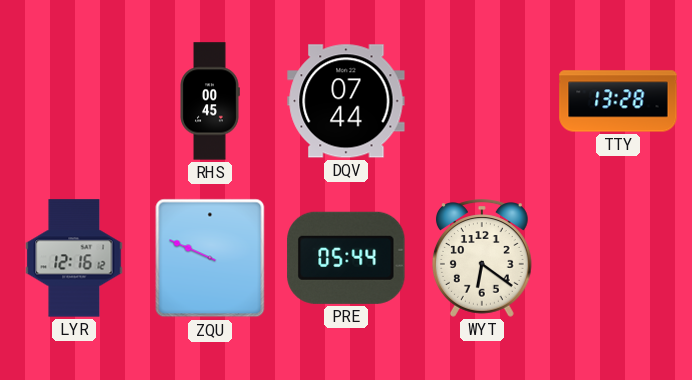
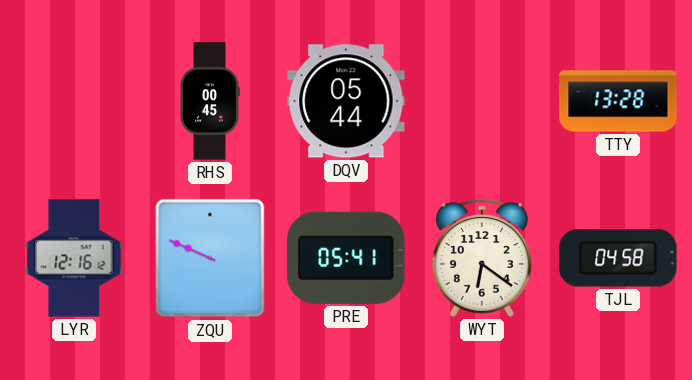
DQV: 07:44 -> 05:44 (346, 101)
PRE: 05:44 -> 05:41 (346, 258)
TJL: none -> 04:58 (618, 258)
